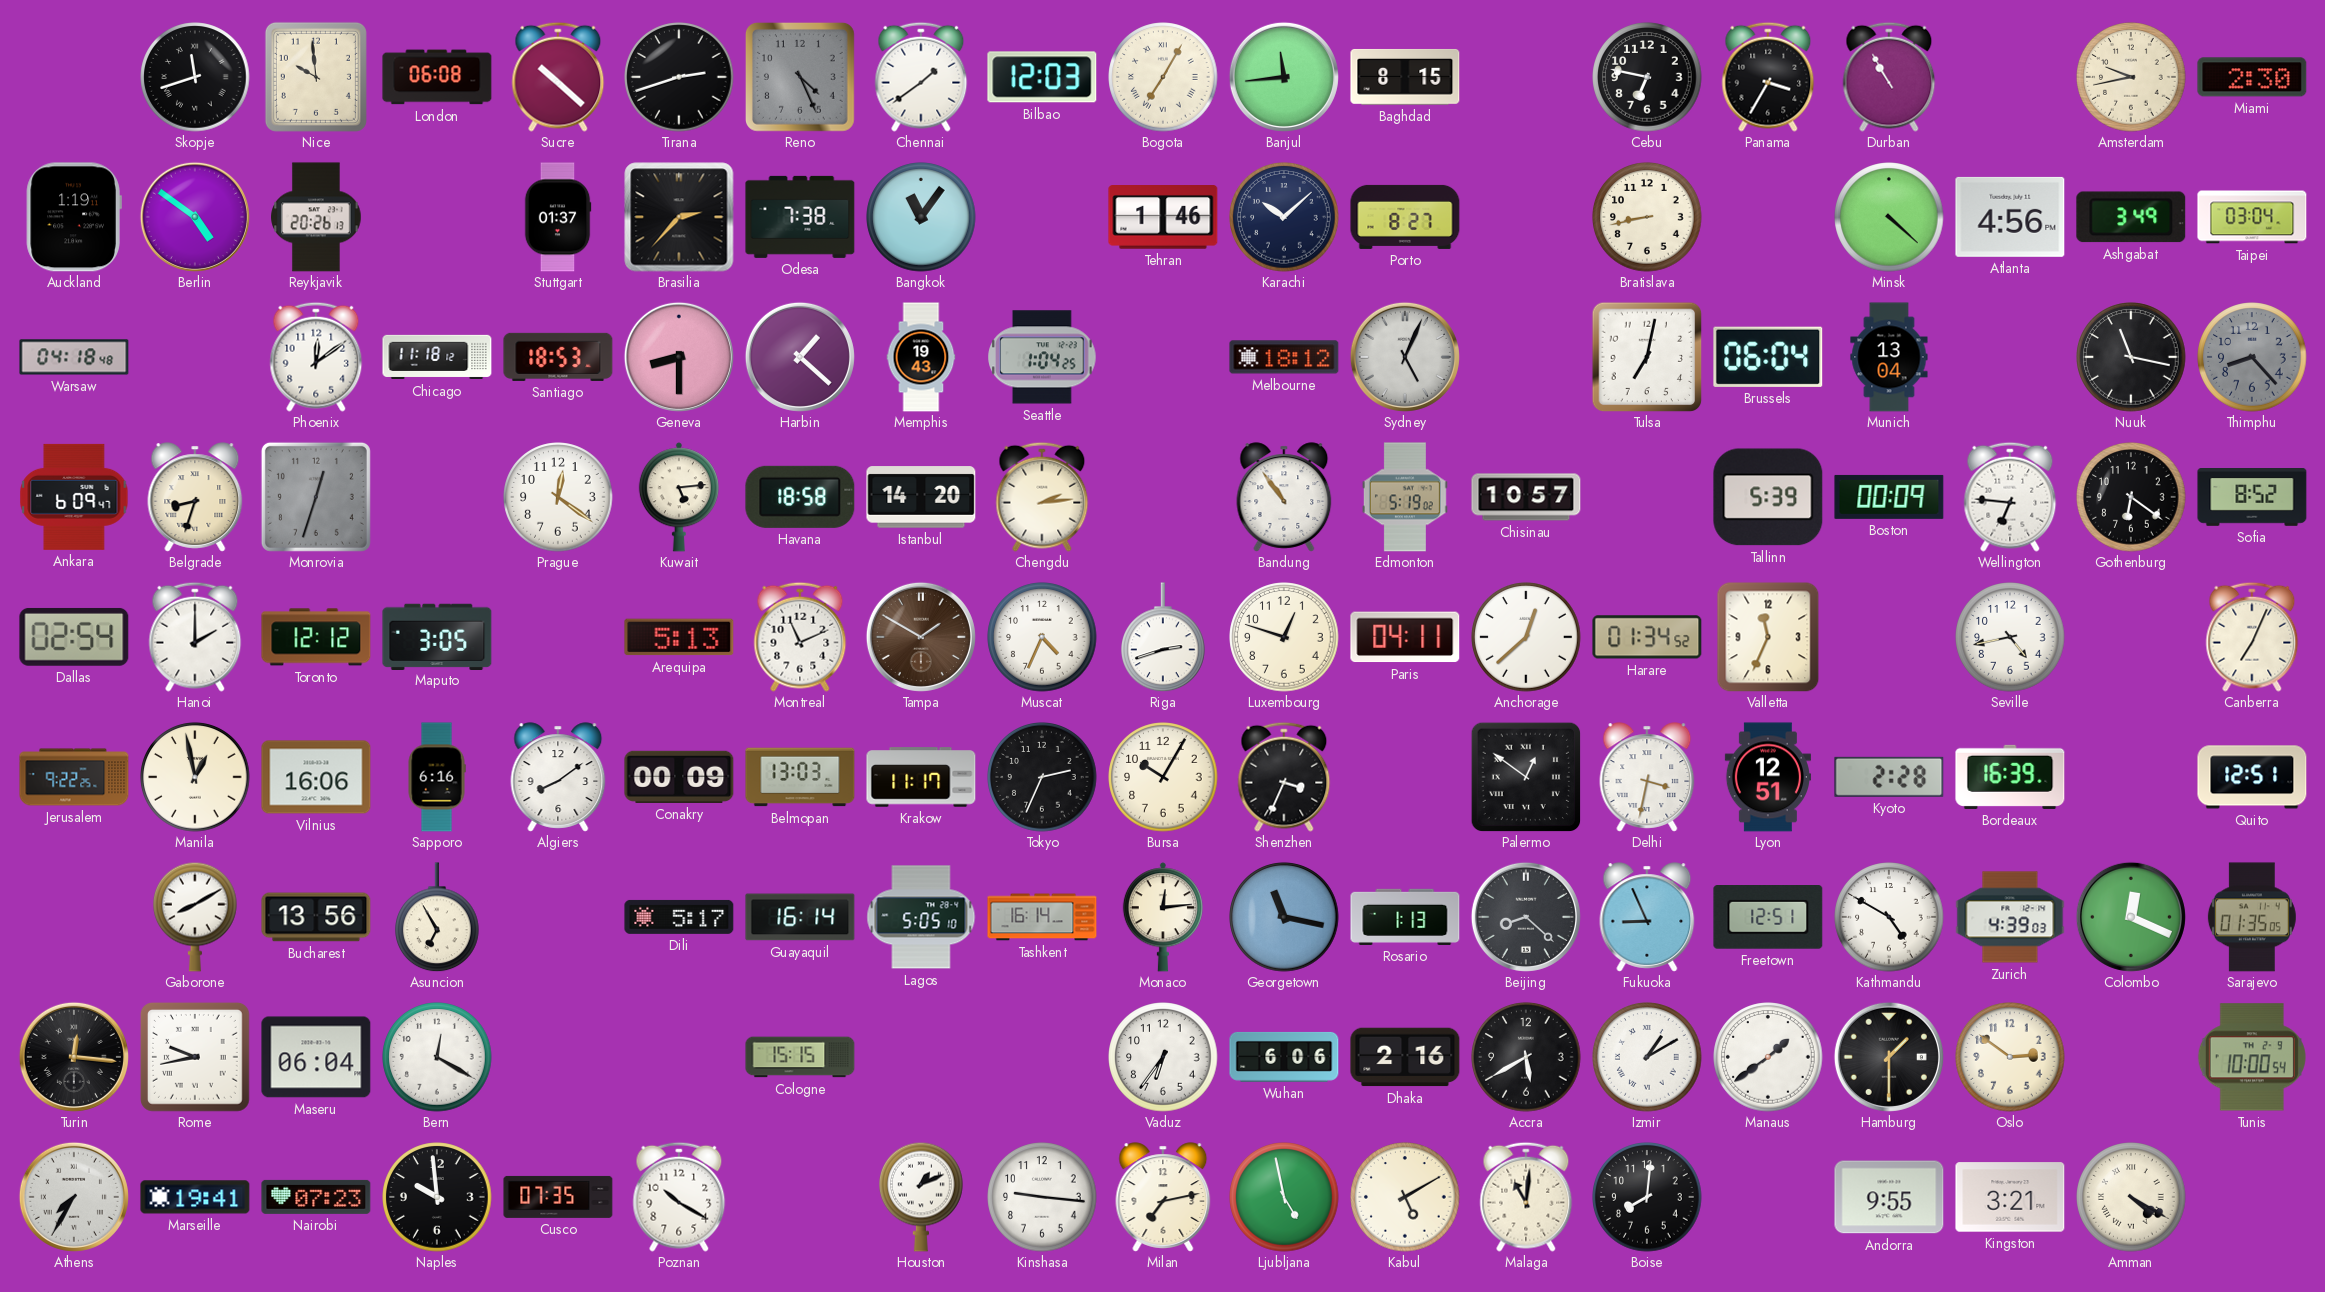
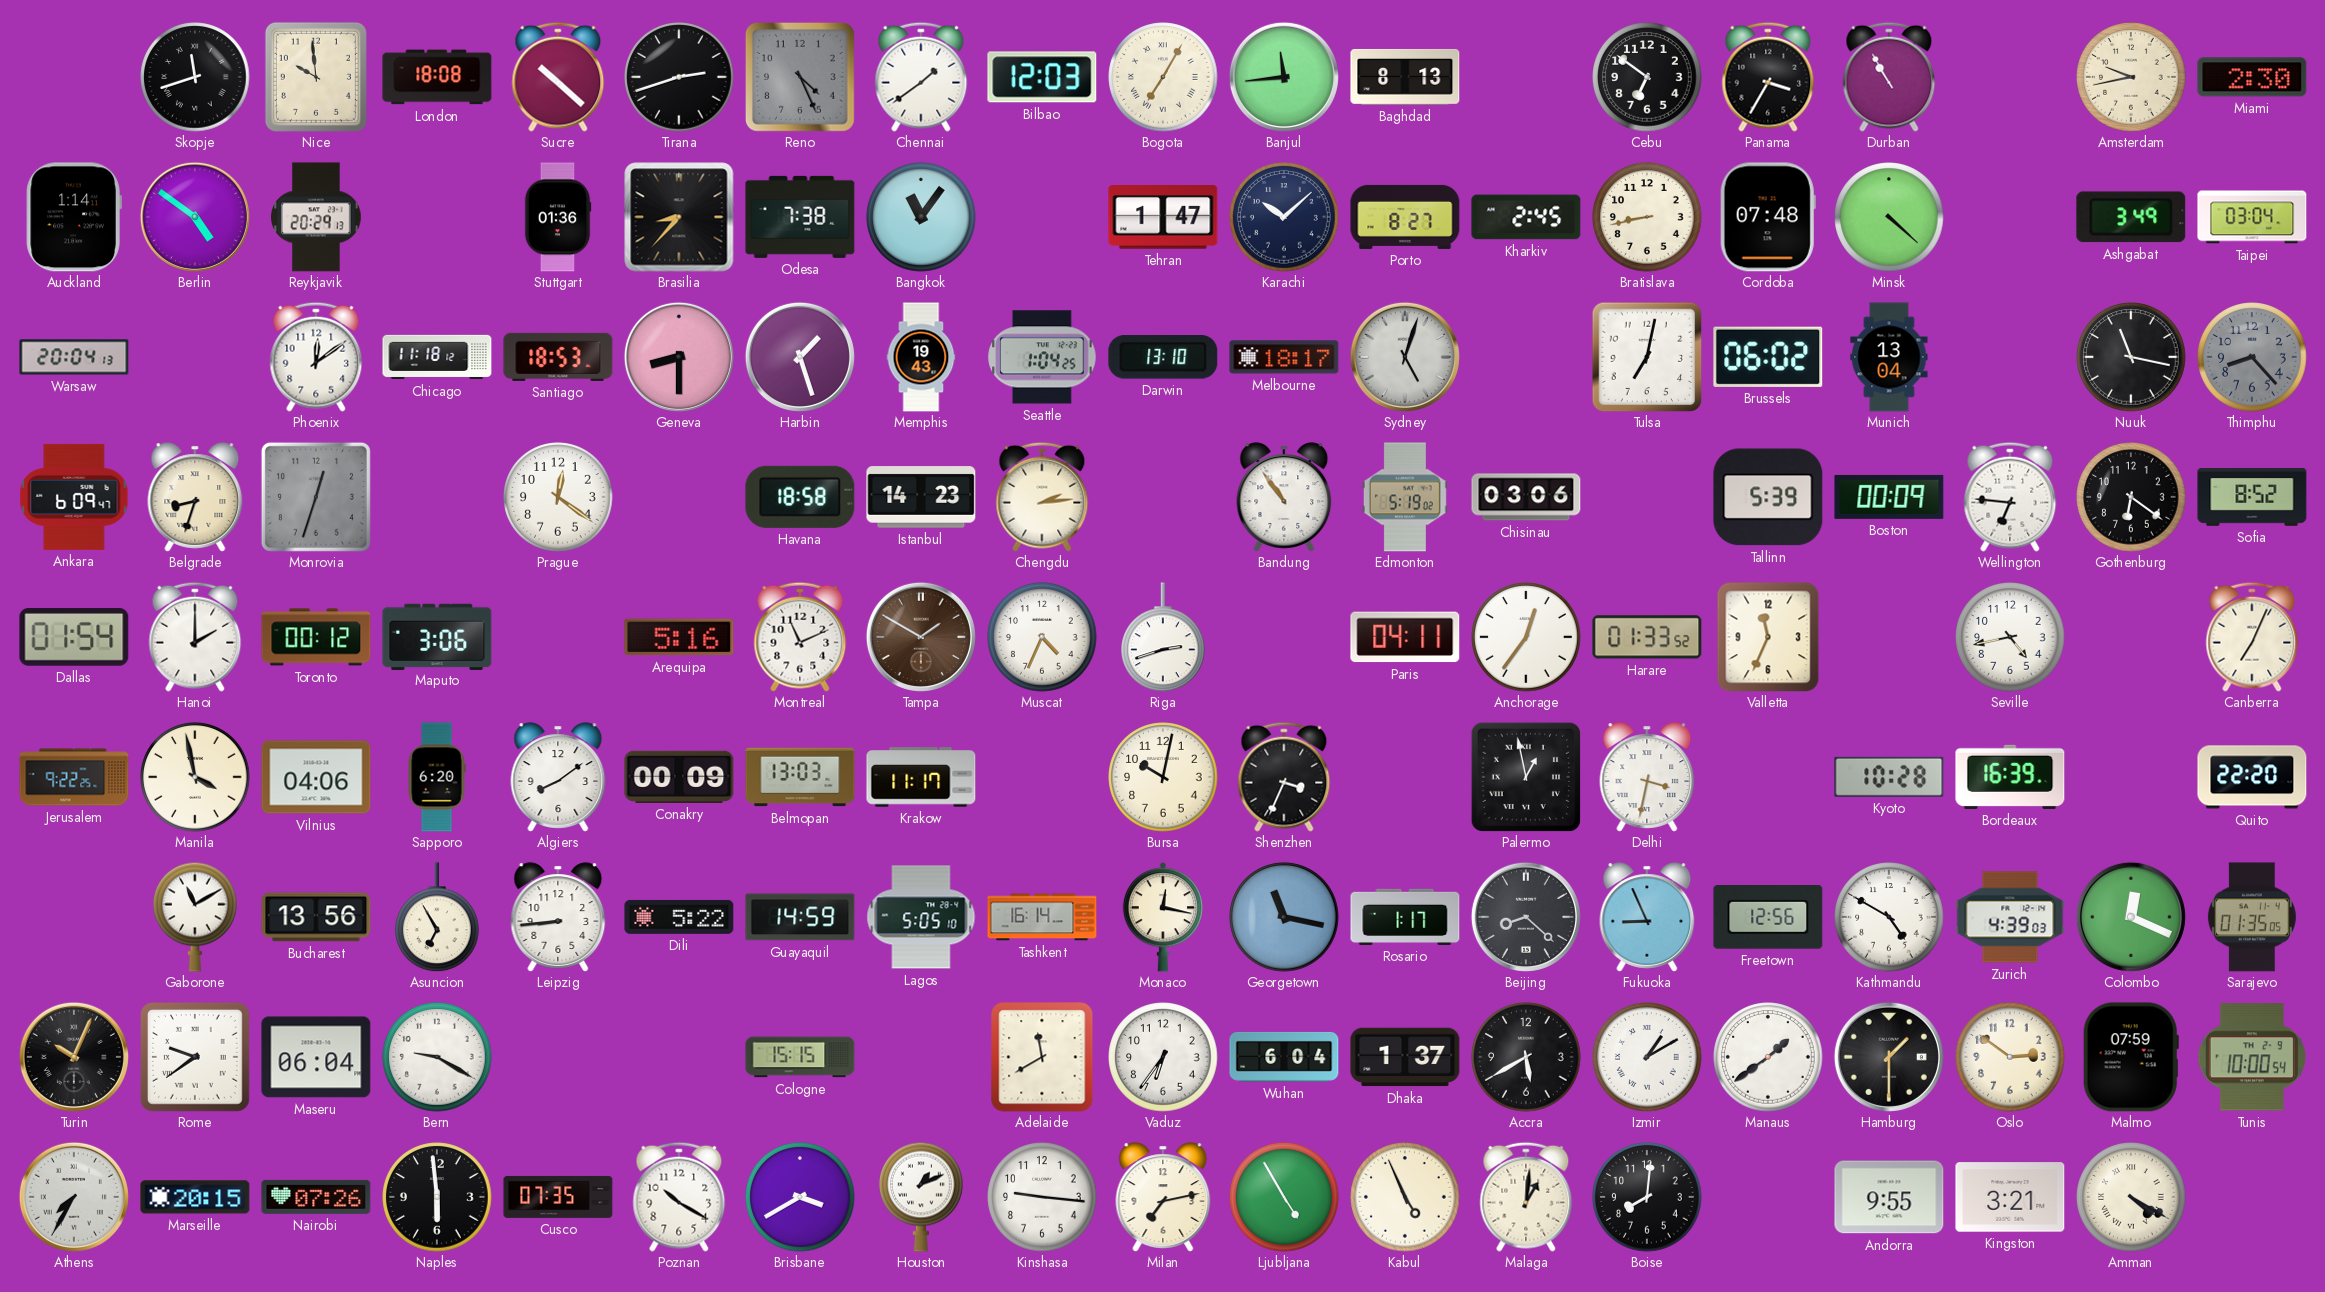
London: 06:08 -> 18:08 (437, 77)
Baghdad: 8:15 -> 8:13 (1405, 77)
Cebu: 6:47 -> 6:51 (1647, 77)
Auckland: 1:19 -> 1:14 (74, 217)
Reykjavik: 20:26 -> 20:29 (316, 217)
Stuttgart: 01:37 -> 01:36 (558, 217)
Brasilia: 2:37 -> 8:37 (679, 217)
Tehran: 1:46 -> 1:47 (1163, 218)
Kharkiv: none -> 2:45 (1526, 217)
Cordoba: none -> 07:48 (1768, 217)
Atlanta: 4:56 -> none (2010, 217)
Warsaw: 04:18 -> 20:04 (74, 357)
Harbin: 1:22 -> 1:27 (800, 357)
Darwin: none -> 13:10 (1163, 357)
Melbourne: 18:12 -> 18:17 (1284, 357)
Sydney: 5:04 -> 5:03 (1405, 357)
Brussels: 06:04 -> 06:02 (1768, 357)
Kuwait: 5:14 -> none (679, 497)
Istanbul: 14:20 -> 14:23 (921, 497)
Chisinau: 10:57 -> 03:06 (1526, 497)
Dallas: 02:54 -> 01:54 (74, 637)
Toronto: 12:12 -> 00:12 (316, 637)
Maputo: 3:05 -> 3:06 (437, 636)
Arequipa: 5:13 -> 5:16 (679, 637)
Luxembourg: 12:48 -> none (1284, 637)
Anchorage: 12:38 -> 12:36 (1526, 637)
Harare: 01:34 -> 01:33 (1647, 637)
Manila: 12:58 -> 3:58 (195, 777)
Vilnius: 16:06 -> 04:06 (316, 777)
Sapporo: 6:16 -> 6:20 (437, 777)
Tokyo: 2:34 -> none (1042, 777)
Bursa: 10:05 -> 10:02 (1163, 777)
Palermo: 12:51 -> 12:58 (1526, 777)
Lyon: 12:51 -> none (1768, 777)
Kyoto: 2:28 -> 10:28 (1889, 777)
Quito: 12:51 -> 22:20 (2252, 777)
Gaborone: 8:10 -> 11:10 (196, 917)
Leipzig: none -> 8:44 (558, 917)
Dili: 5:17 -> 5:22 (679, 917)
Guayaquil: 16:14 -> 14:59 (800, 917)
Monaco: 12:14 -> 12:17 (1163, 917)
Rosario: 1:13 -> 1:17 (1405, 917)
Freetown: 12:51 -> 12:56 (1768, 918)
Turin: 12:16 -> 10:04 (74, 1057)
Rome: 9:43 -> 9:39 (195, 1057)
Bern: 12:20 -> 9:20 (437, 1057)
Adelaide: none -> 11:40 (1042, 1057)
Wuhan: 6:06 -> 6:04 (1284, 1057)
Dhaka: 2:16 -> 1:37 (1405, 1057)
Malmo: none -> 07:59 (2131, 1057)
Marseille: 19:41 -> 20:15 (195, 1197)
Nairobi: 07:23 -> 07:26 (316, 1197)
Naples: 9:59 -> 5:59 (437, 1197)
Brisbane: none -> 3:40 (800, 1197)
Ljubljana: 4:58 -> 4:55 (1284, 1197)
Kabul: 5:10 -> 4:56 (1405, 1197)
Malaga: 11:01 -> 1:01 (1526, 1197)
